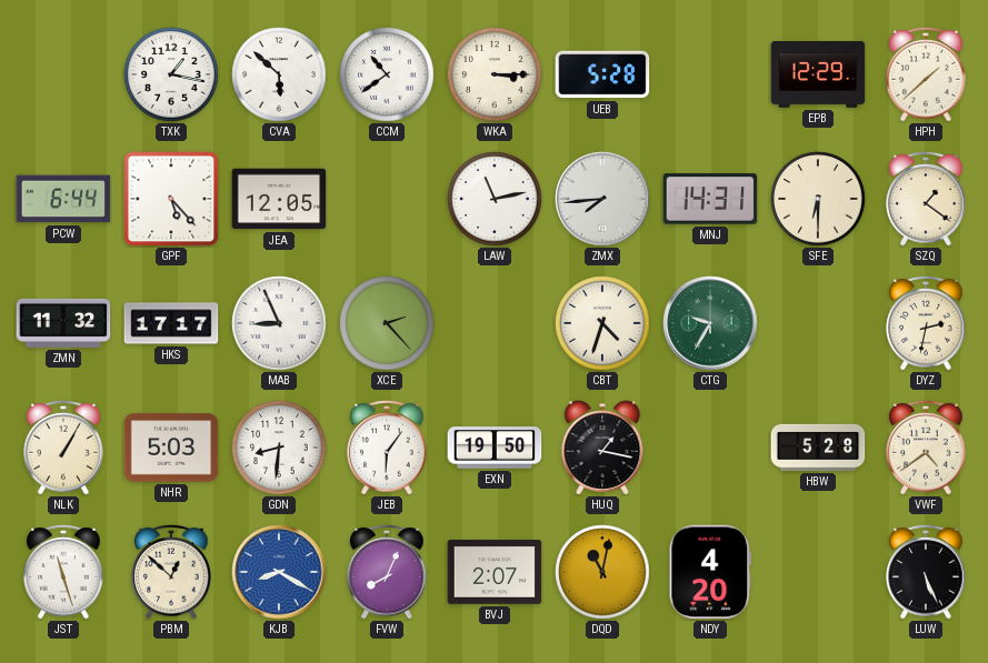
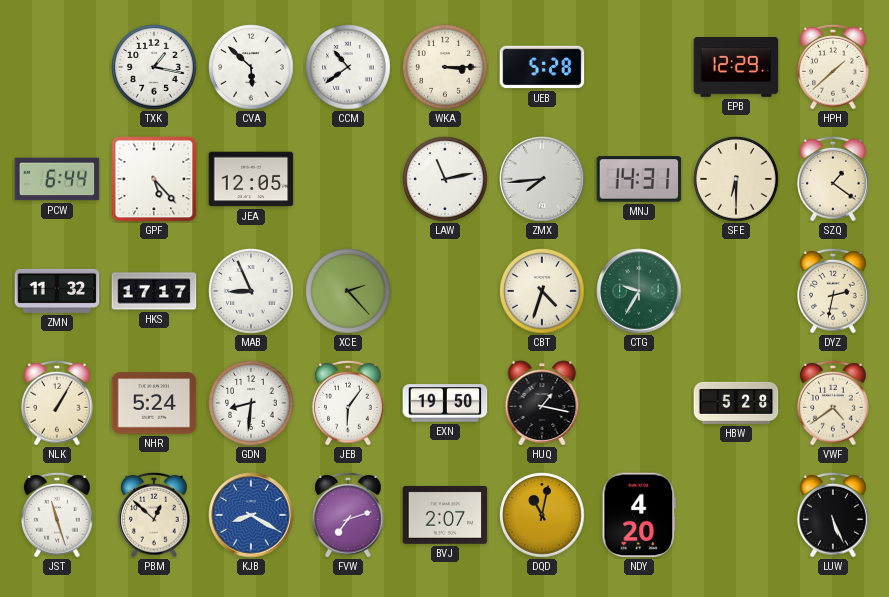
NHR: 5:03 -> 5:24 (154, 403)
FVW: 8:04 -> 7:12 (348, 515)
